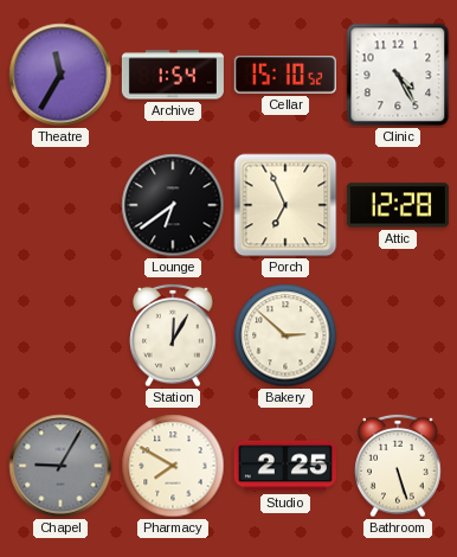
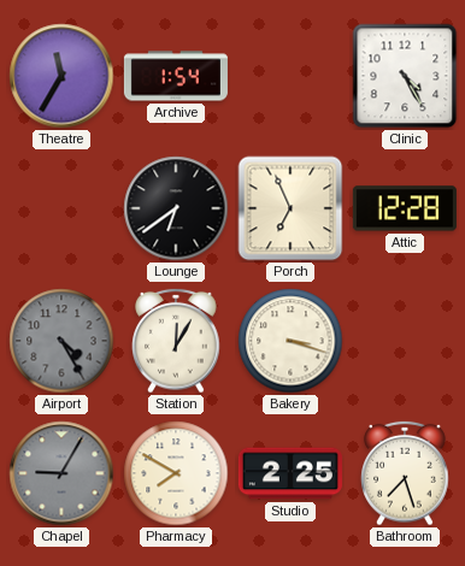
Cellar: 15:10 -> none (285, 76)
Airport: none -> 4:25 (61, 341)
Bakery: 2:52 -> 3:18 (290, 341)
Bathroom: 5:27 -> 7:27 (405, 473)
